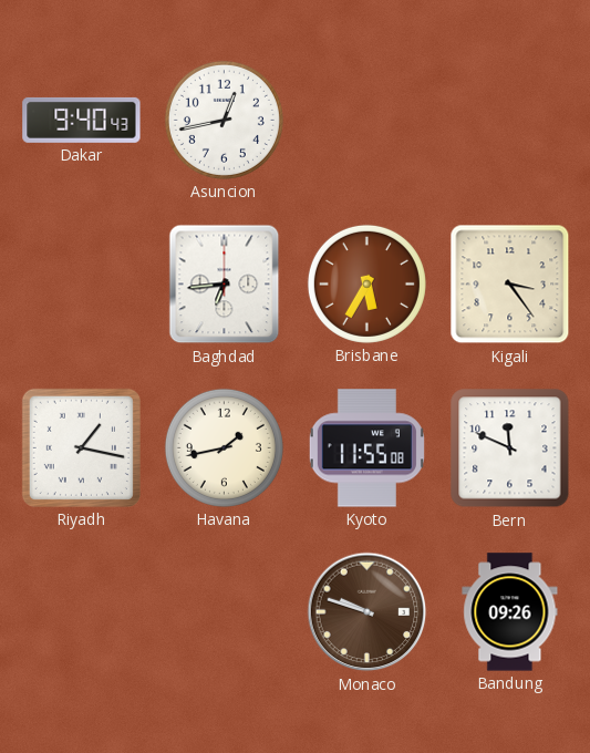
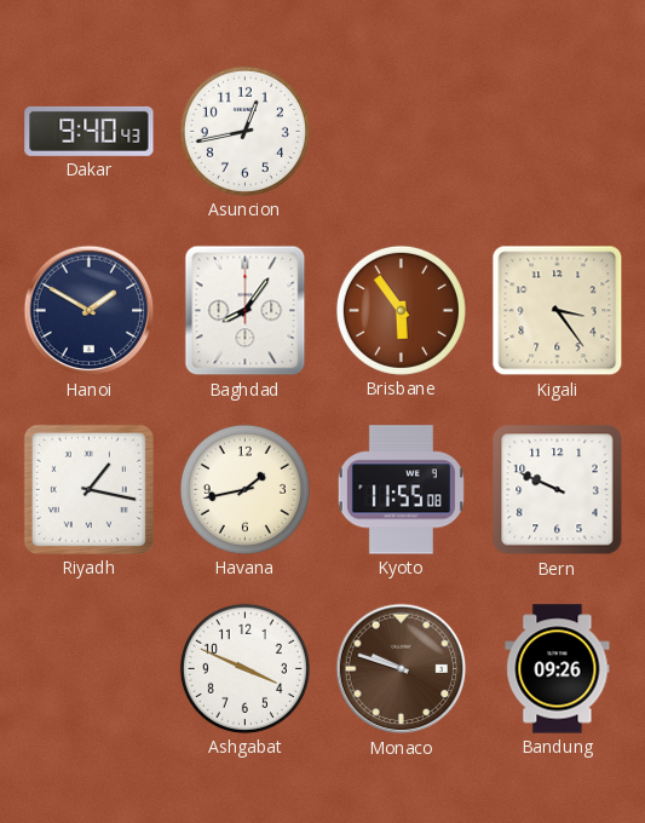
Hanoi: none -> 1:50 (90, 311)
Baghdad: 6:44 -> 8:06 (246, 311)
Brisbane: 5:35 -> 5:54 (401, 310)
Bern: 11:49 -> 9:49 (558, 490)
Ashgabat: none -> 3:49 (244, 668)
